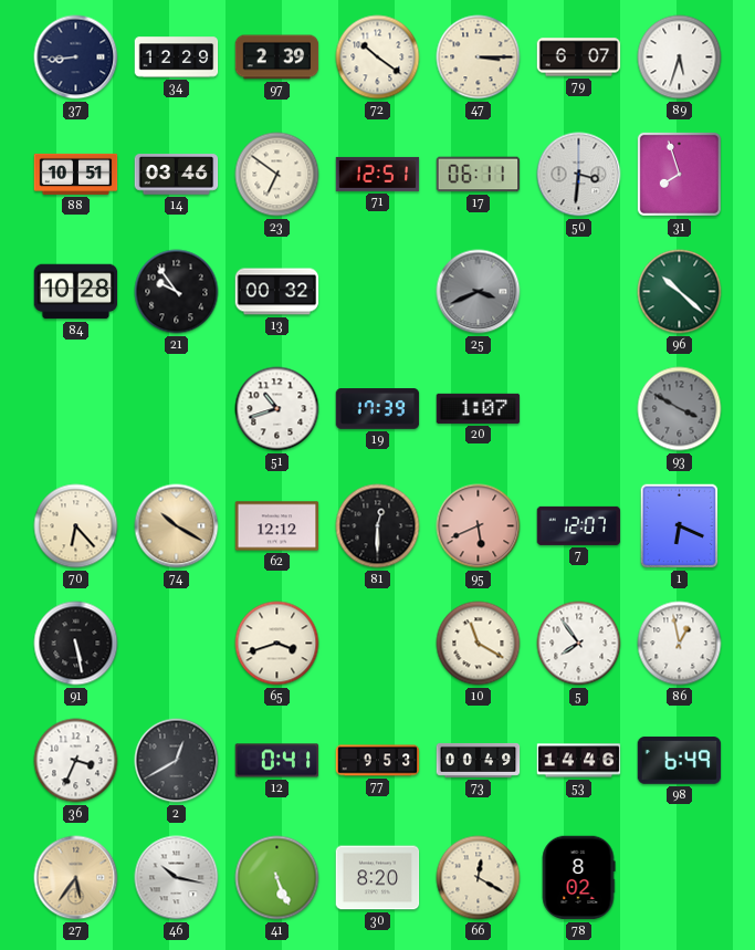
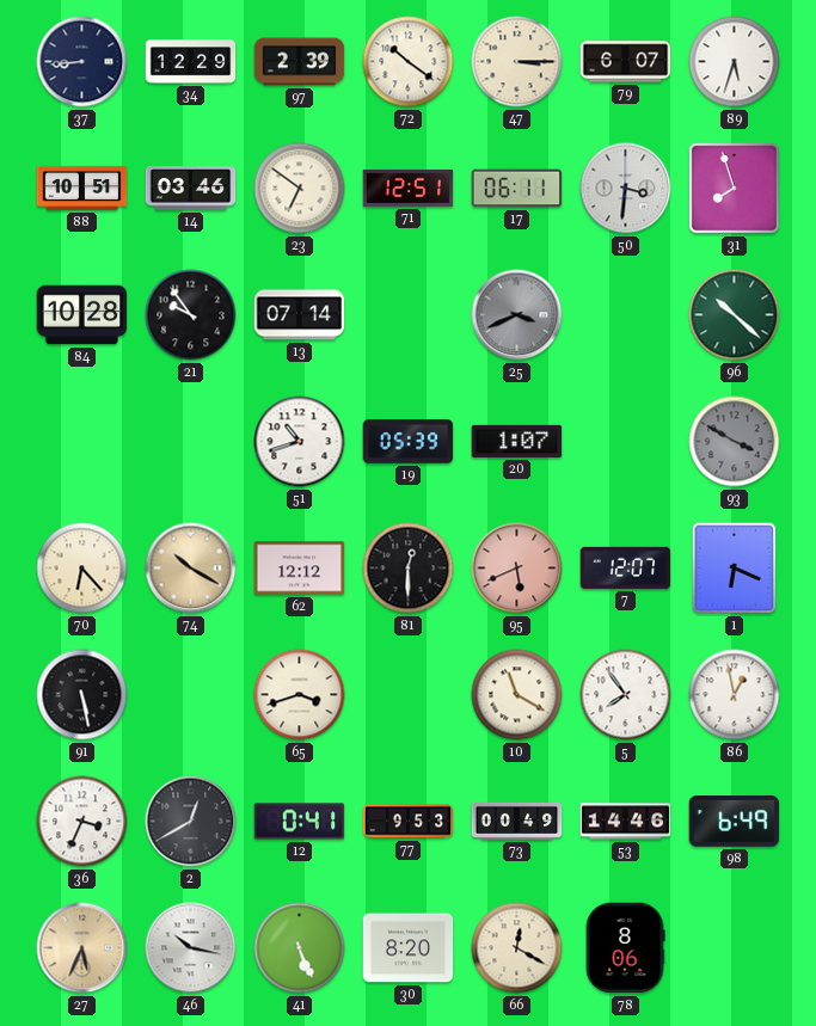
13: 00:32 -> 07:14 (300, 315)
19: 17:39 -> 05:39 (409, 442)
27: 5:36 -> 5:34 (82, 948)
78: 8:02 -> 8:06 (625, 948)
